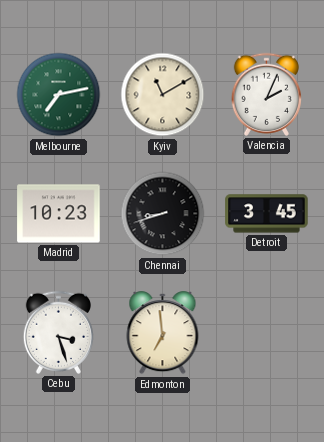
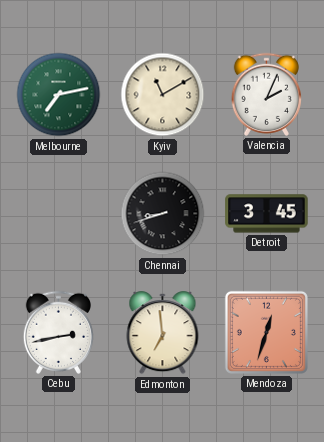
Madrid: 10:23 -> none (59, 214)
Cebu: 3:27 -> 2:43 (58, 332)
Mendoza: none -> 12:33 (266, 332)
